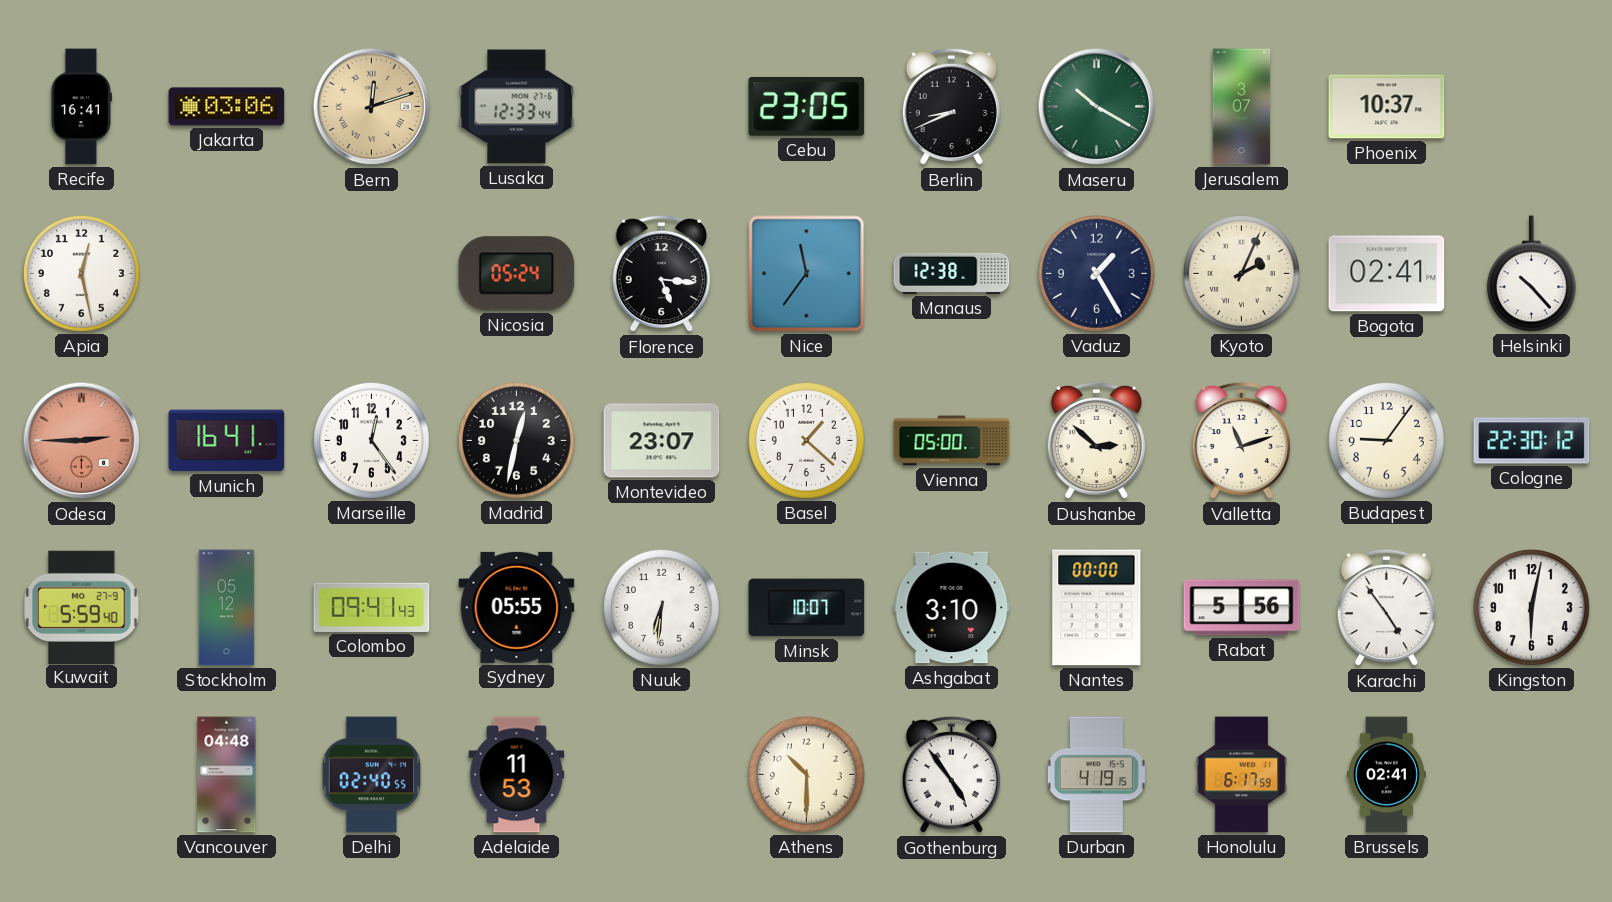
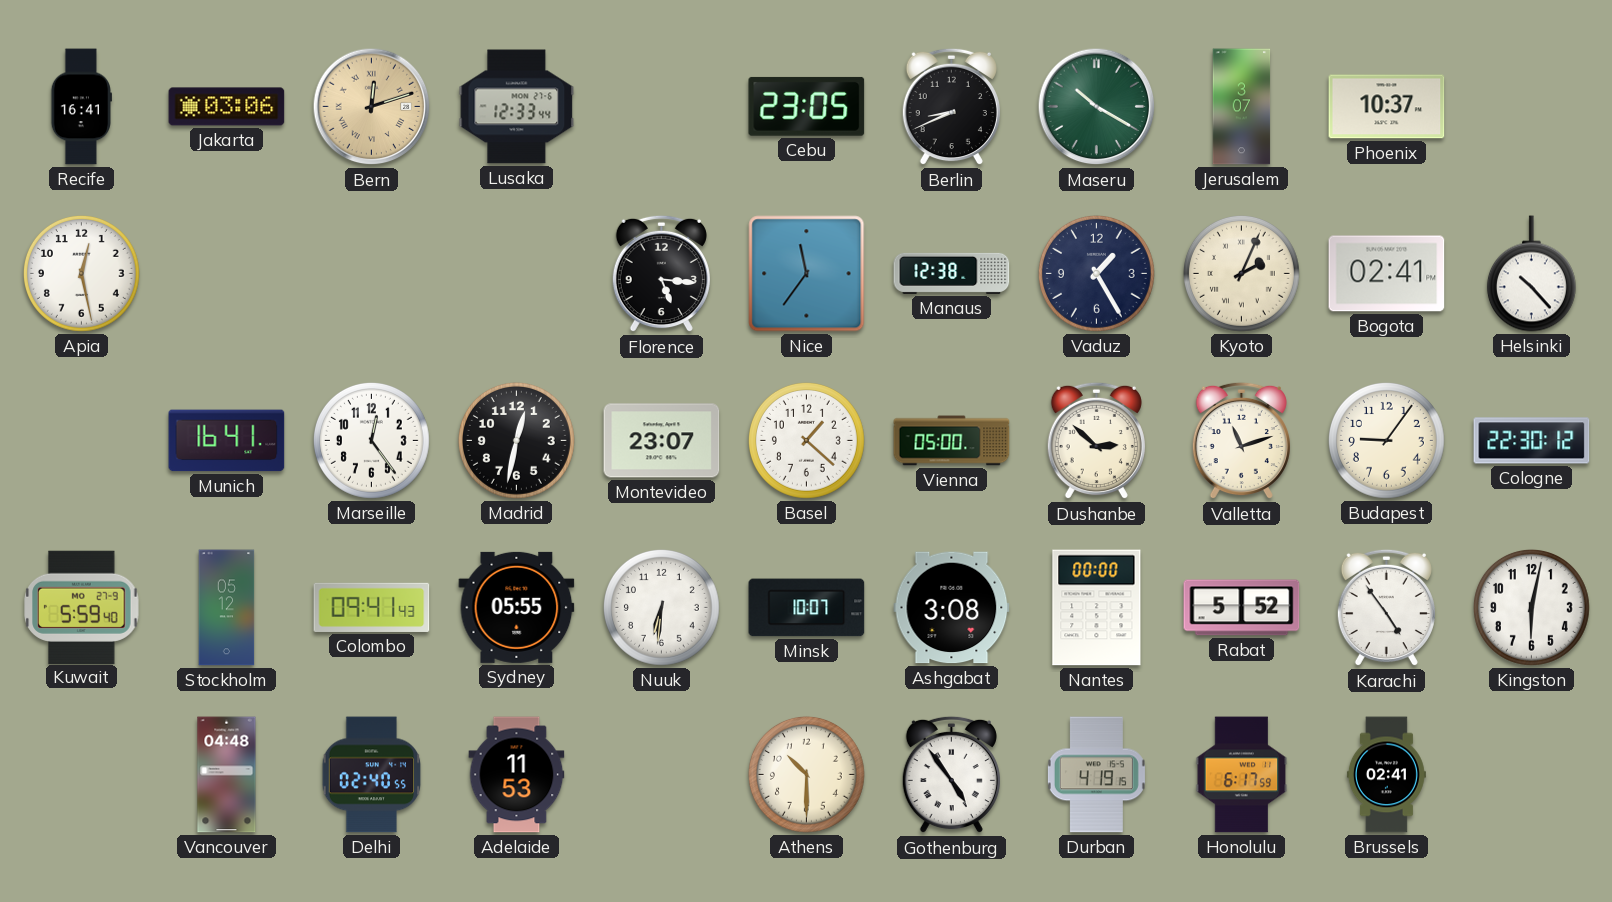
Nicosia: 05:24 -> none (517, 274)
Odesa: 2:45 -> none (82, 441)
Ashgabat: 3:10 -> 3:08 (952, 608)
Rabat: 5:56 -> 5:52 (1242, 608)
